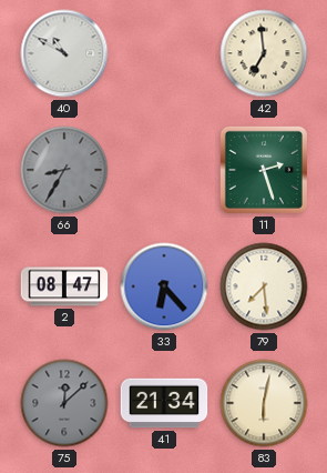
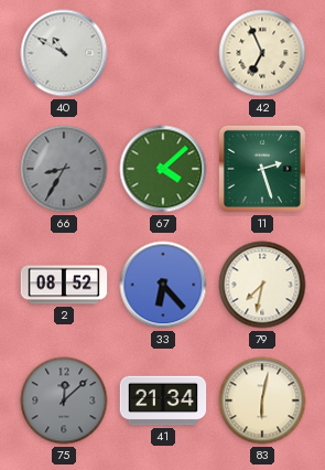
42: 6:59 -> 6:56 (262, 53)
67: none -> 4:08 (163, 169)
2: 08:47 -> 08:52 (64, 285)
79: 7:29 -> 7:32 (262, 285)
